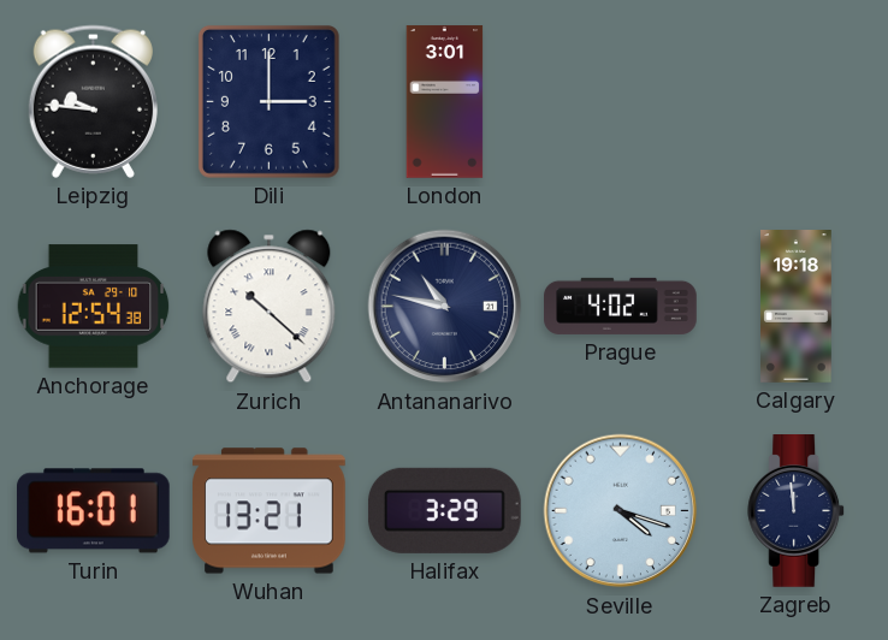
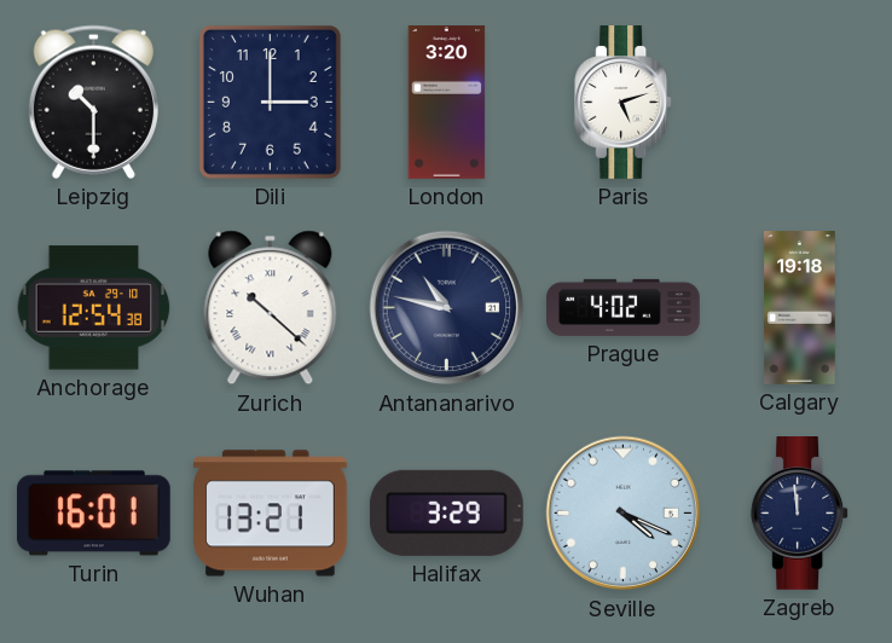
Leipzig: 9:46 -> 10:30 (93, 102)
London: 3:01 -> 3:20 (447, 103)
Paris: none -> 5:12 (624, 103)
Seville: 4:18 -> 4:19 (624, 514)
